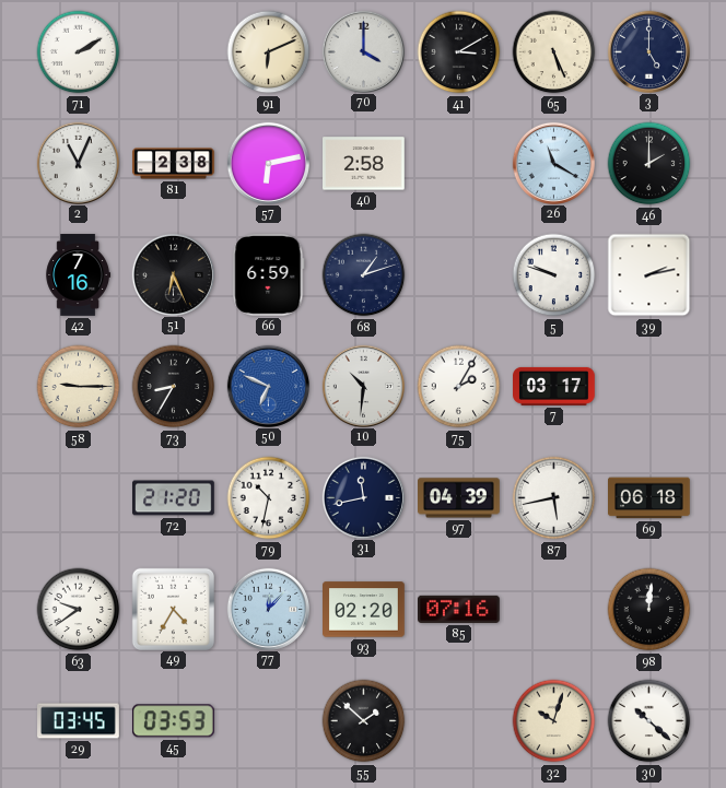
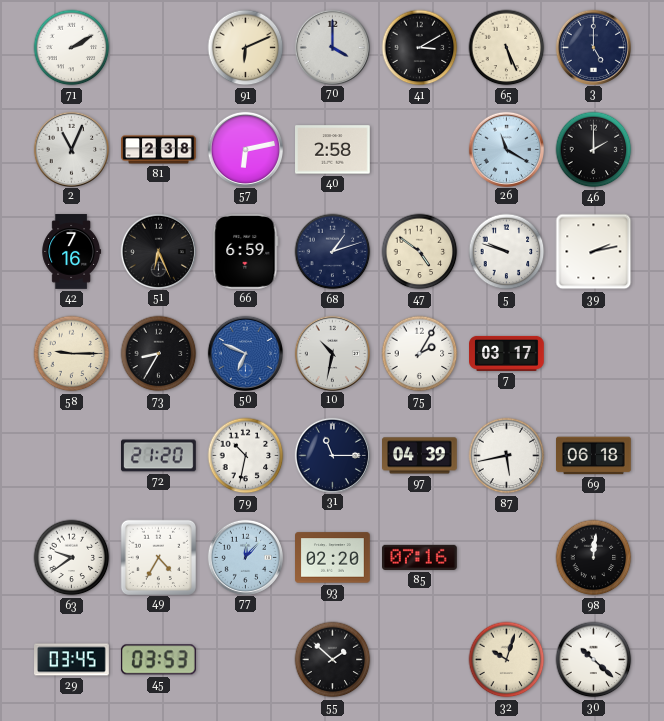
47: none -> 4:51 (420, 252)
10: 10:31 -> 10:32 (332, 353)
31: 11:43 -> 11:15 (332, 455)
